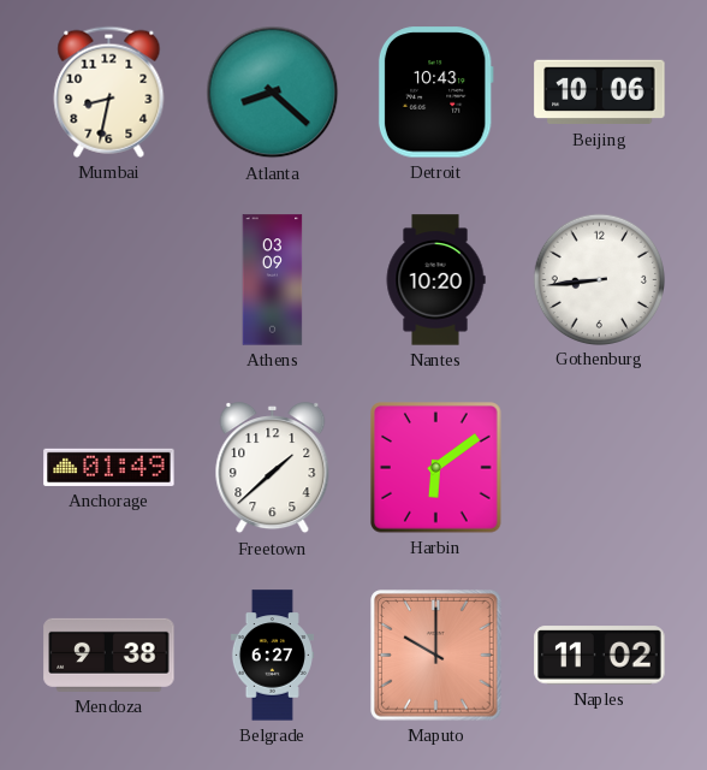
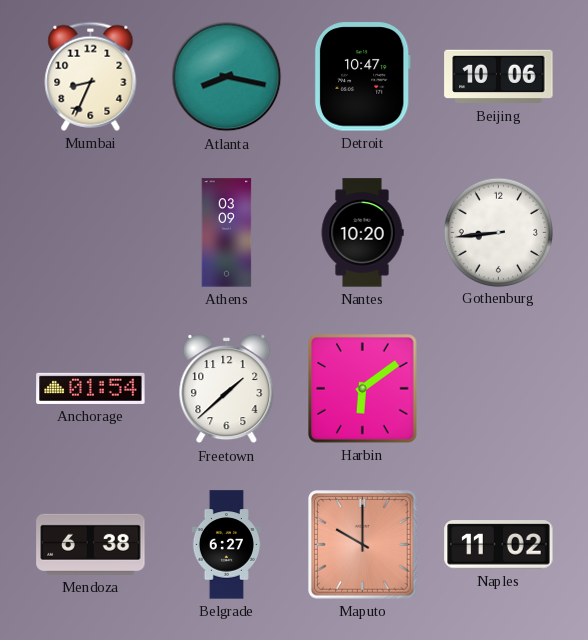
Mumbai: 8:32 -> 8:34 (91, 76)
Atlanta: 8:22 -> 8:17 (227, 77)
Detroit: 10:43 -> 10:47 (362, 77)
Anchorage: 01:49 -> 01:54 (91, 388)
Mendoza: 9:38 -> 6:38 (91, 544)
